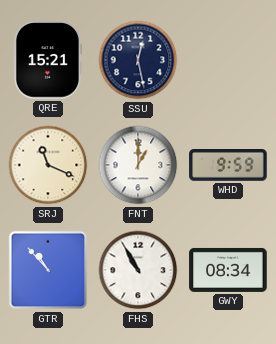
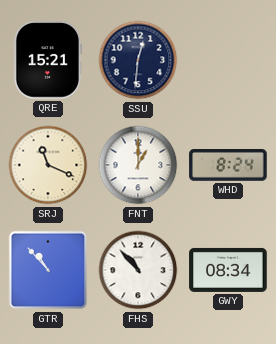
SSU: 12:28 -> 12:31 (138, 60)
WHD: 9:59 -> 8:24 (228, 166)
FHS: 10:55 -> 10:53 (138, 270)
